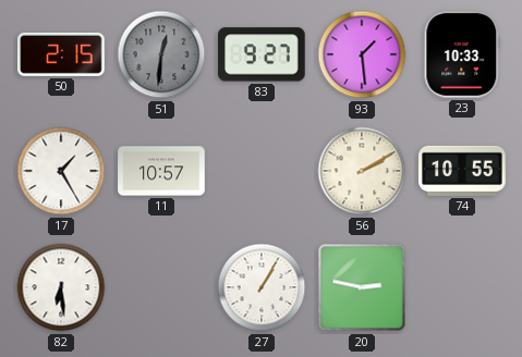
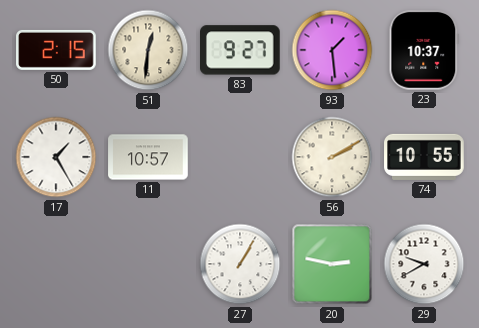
51 dial: grey -> cream (148, 50)
23: 10:33 -> 10:37 (424, 51)
82: 6:29 -> none (61, 287)
29: none -> 9:40 (424, 264)
